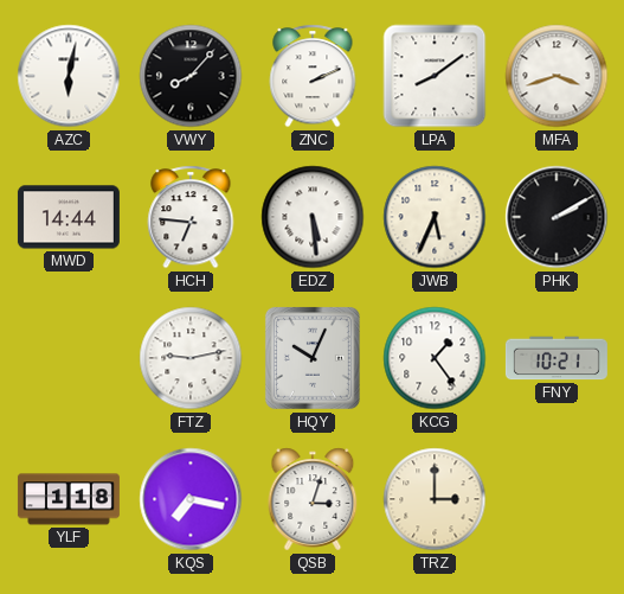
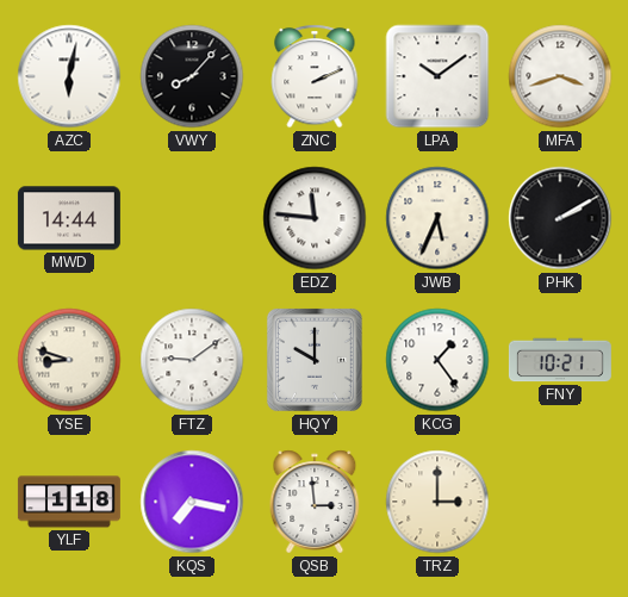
LPA: 8:09 -> 10:09 (437, 76)
HCH: 6:46 -> none (191, 217)
EDZ: 5:29 -> 11:46 (315, 218)
YSE: none -> 8:48 (69, 360)
FTZ: 9:13 -> 9:09 (192, 360)
HQY: 10:04 -> 10:00 (315, 360)
QSB: 3:03 -> 2:59 (315, 502)
